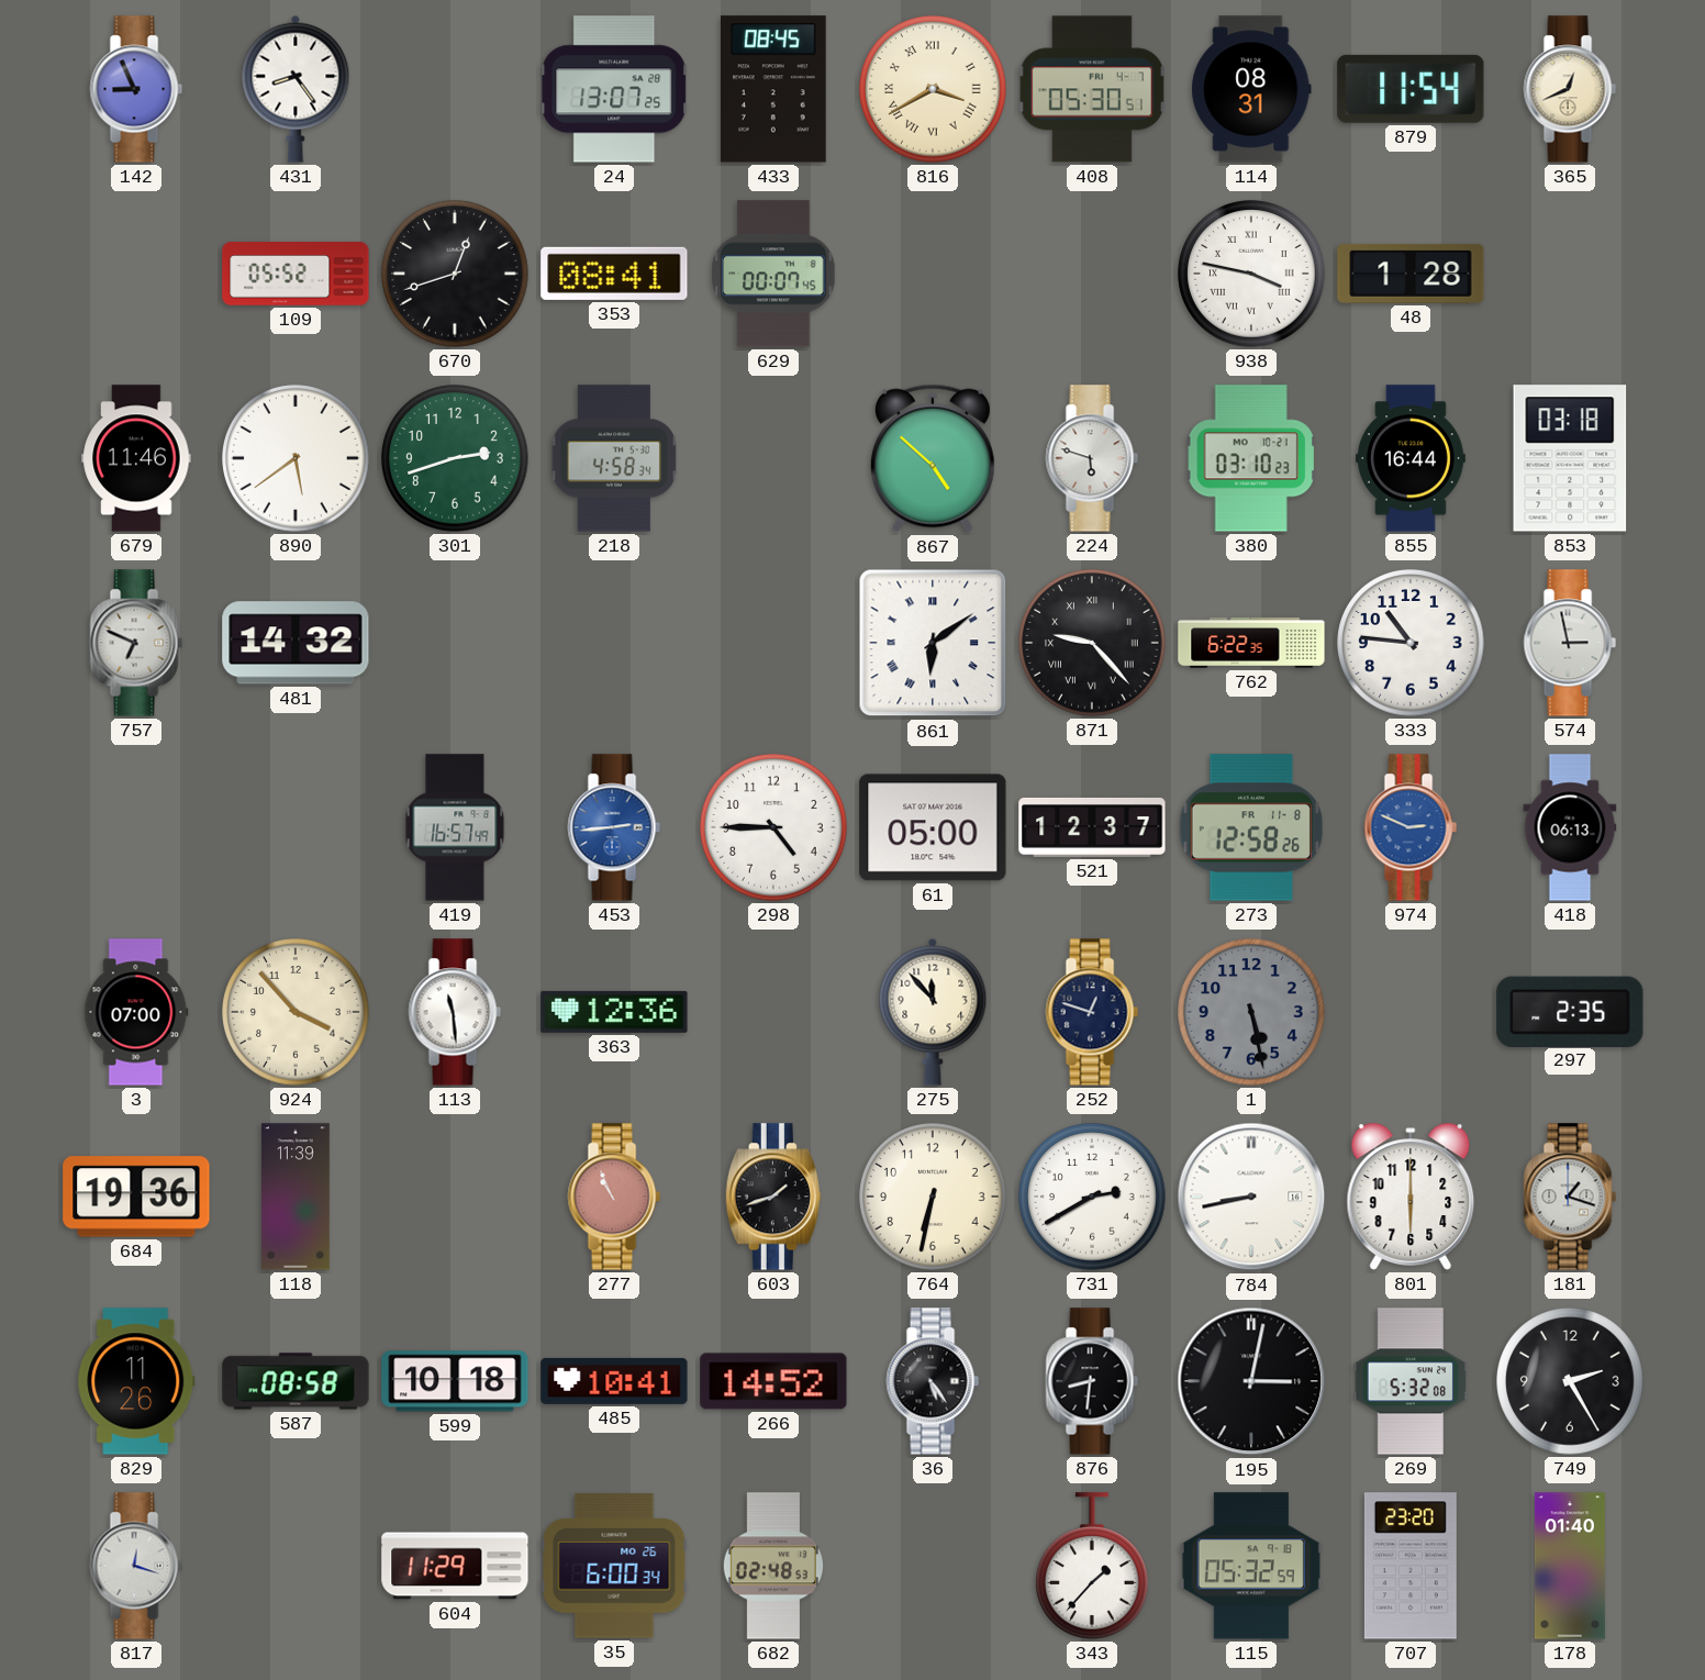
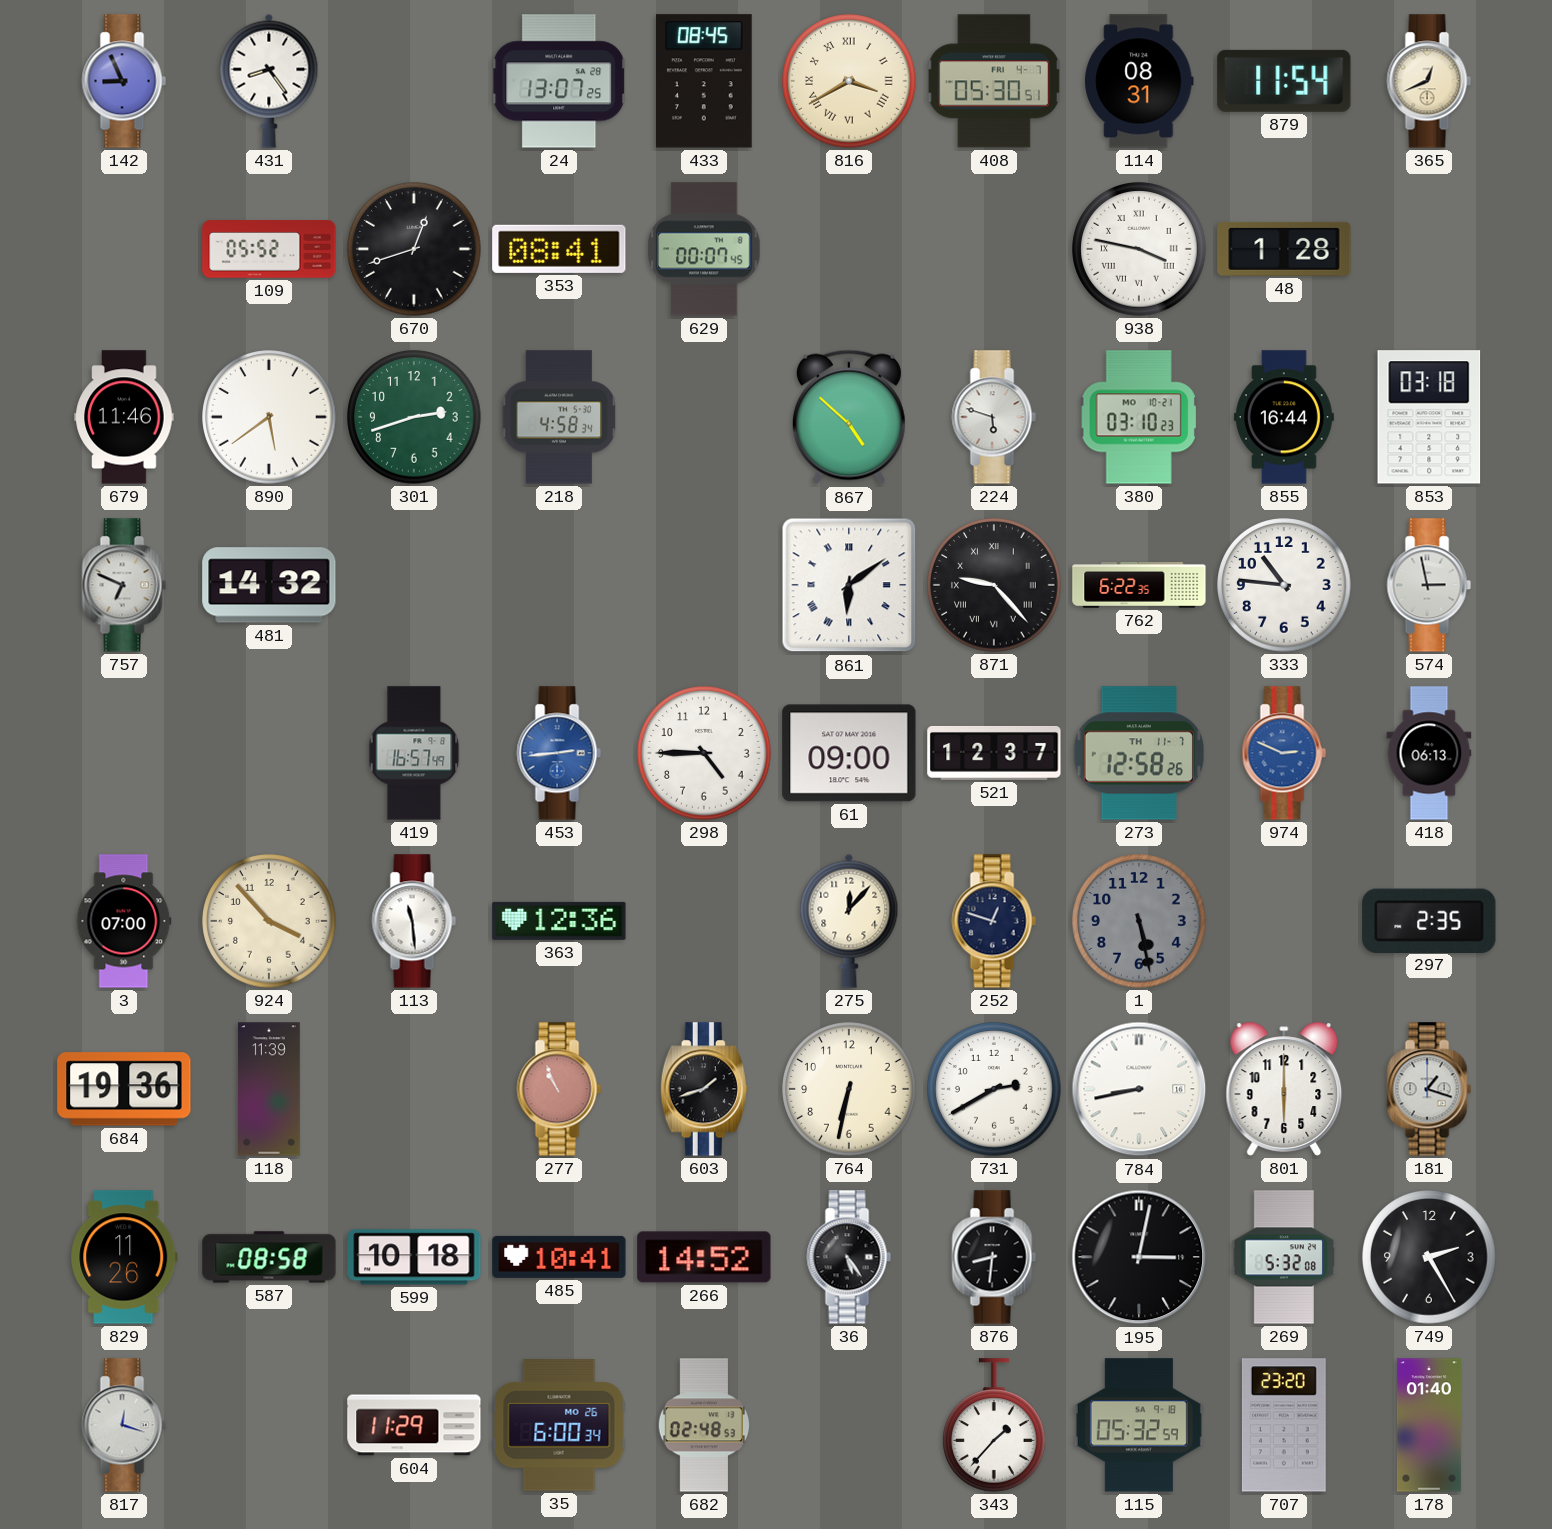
61: 05:00 -> 09:00 (849, 753)
273 date: FR 11-8 -> TH 11-7 (1139, 753)
275: 11:53 -> 12:07 (849, 921)
